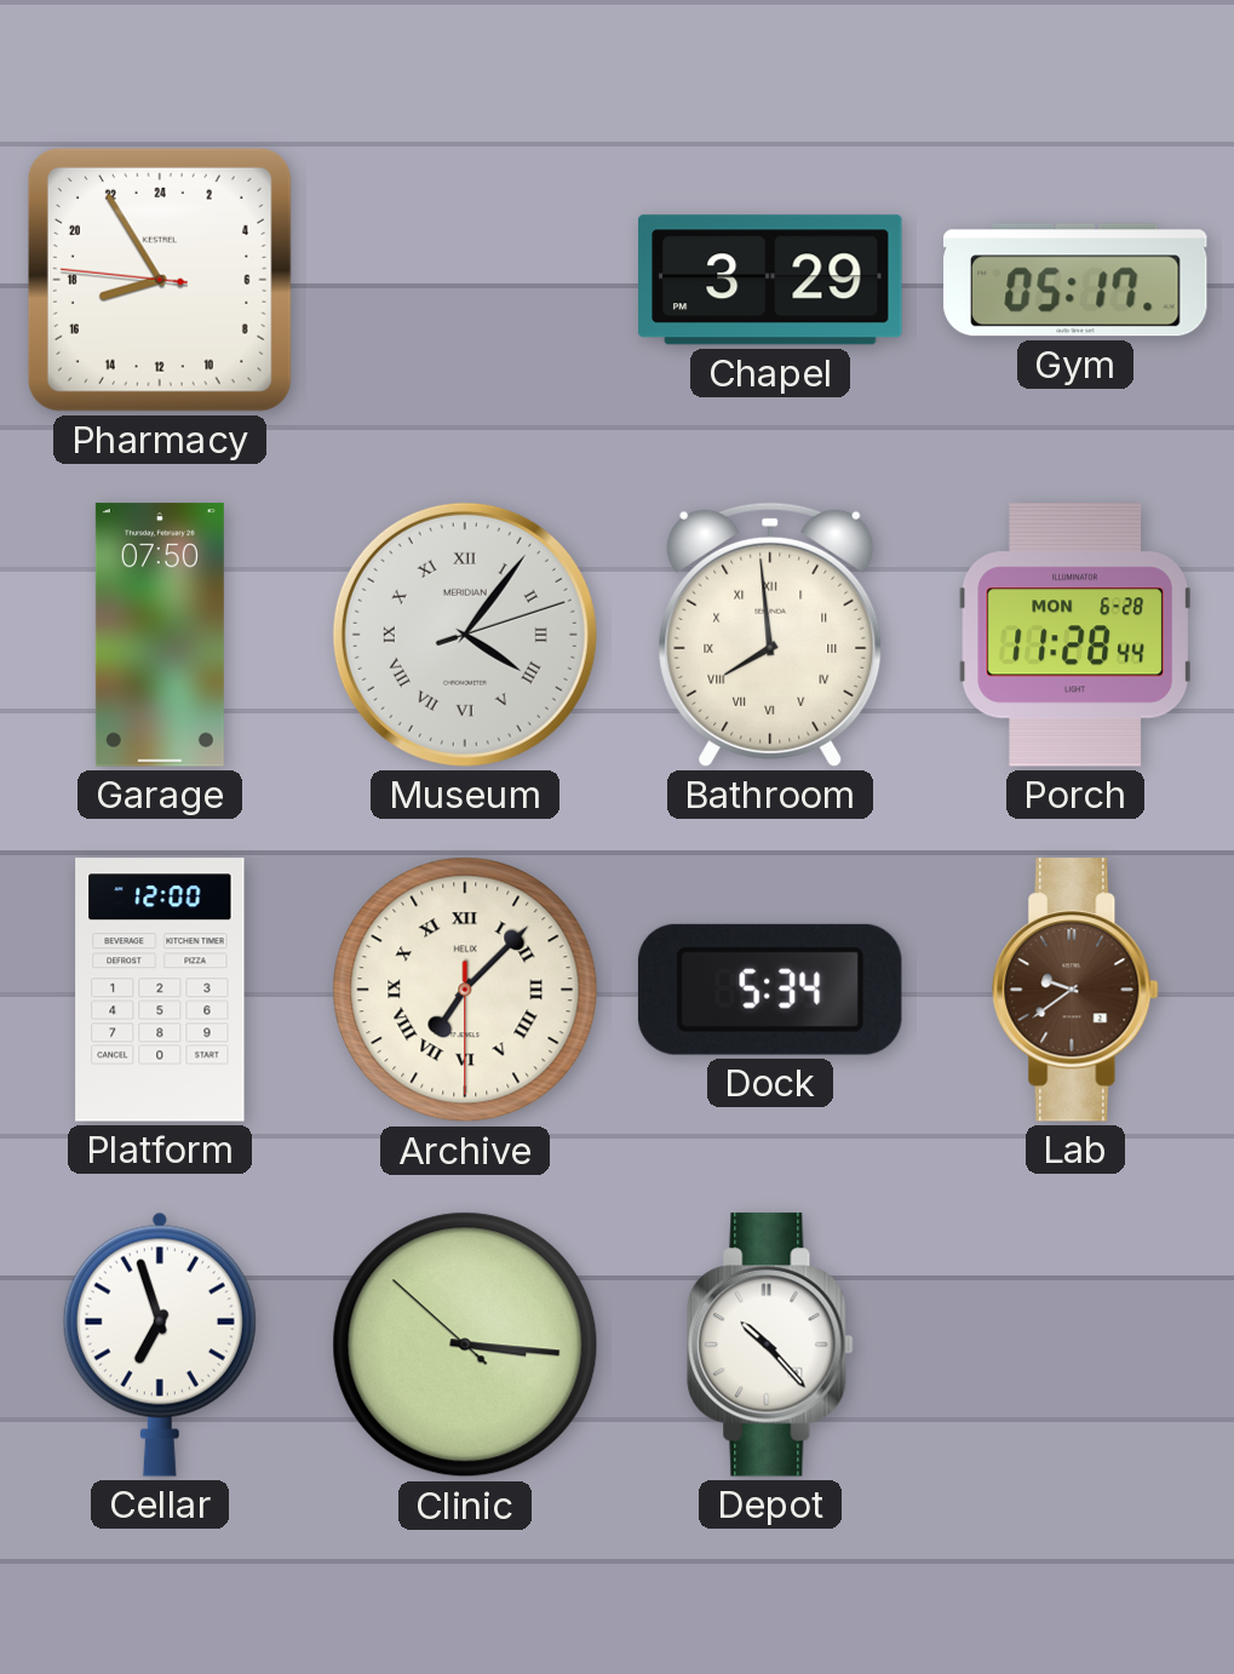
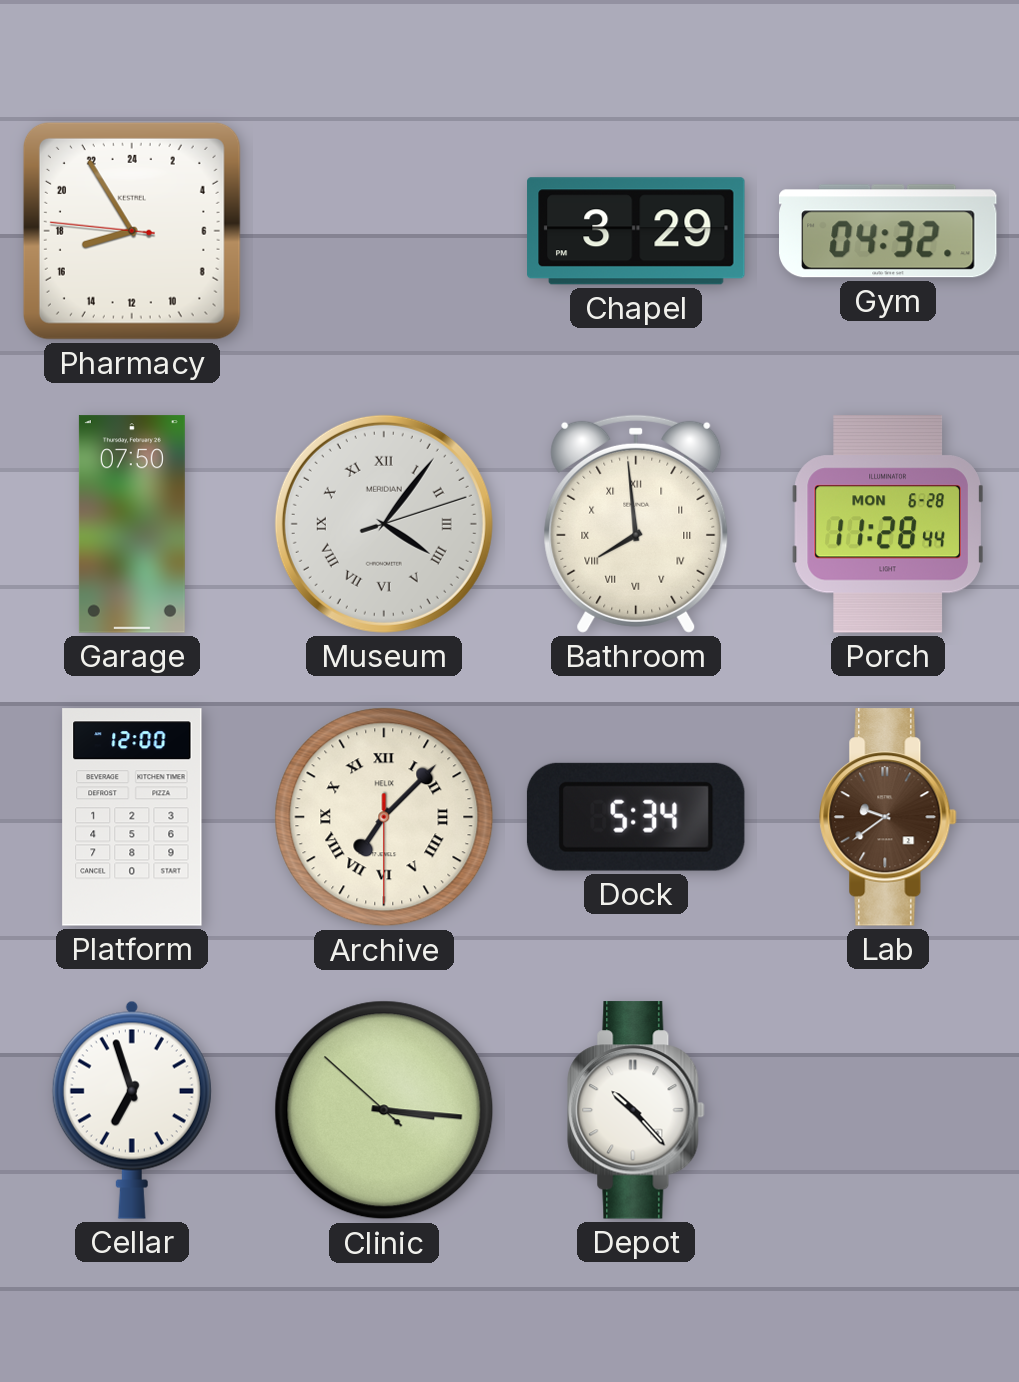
Gym: 05:17 -> 04:32 (889, 231)
